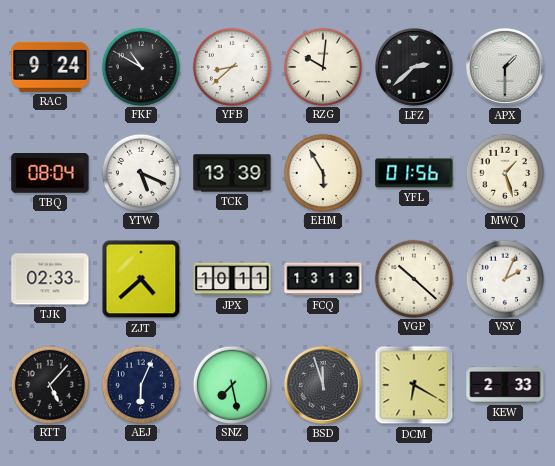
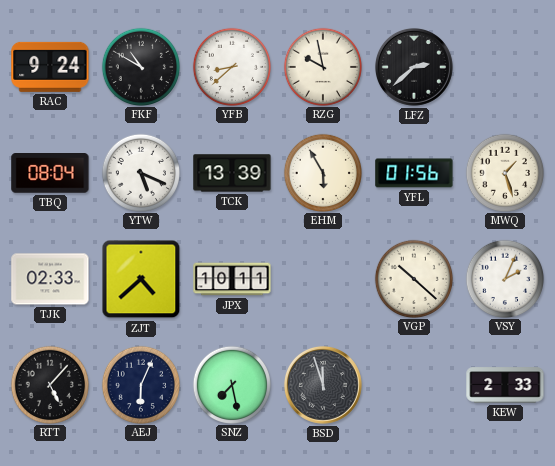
RZG: 10:01 -> 9:58 (322, 66)
APX: 1:30 -> none (505, 67)
FCQ: 13:13 -> none (323, 279)
DCM: 6:20 -> none (414, 385)
